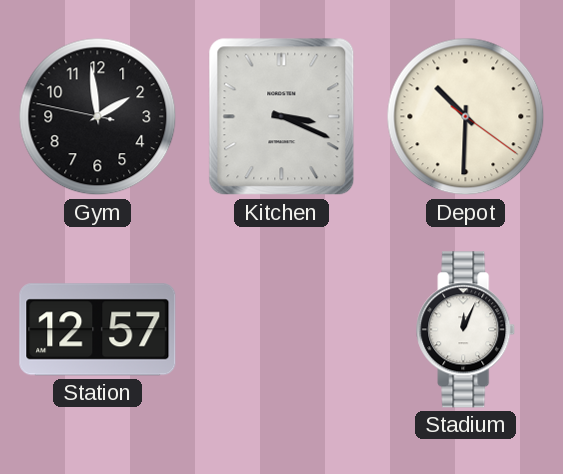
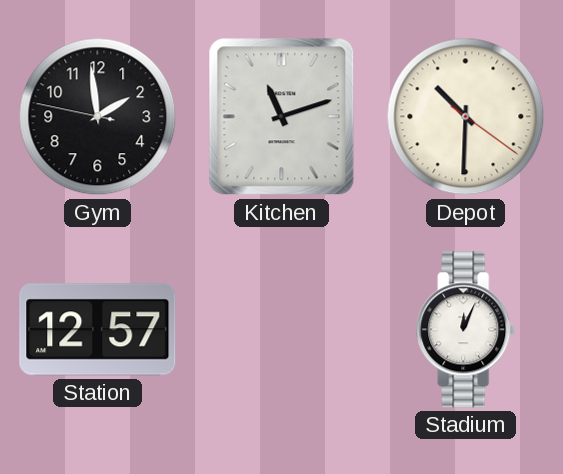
Kitchen: 3:19 -> 11:12 (282, 117)
